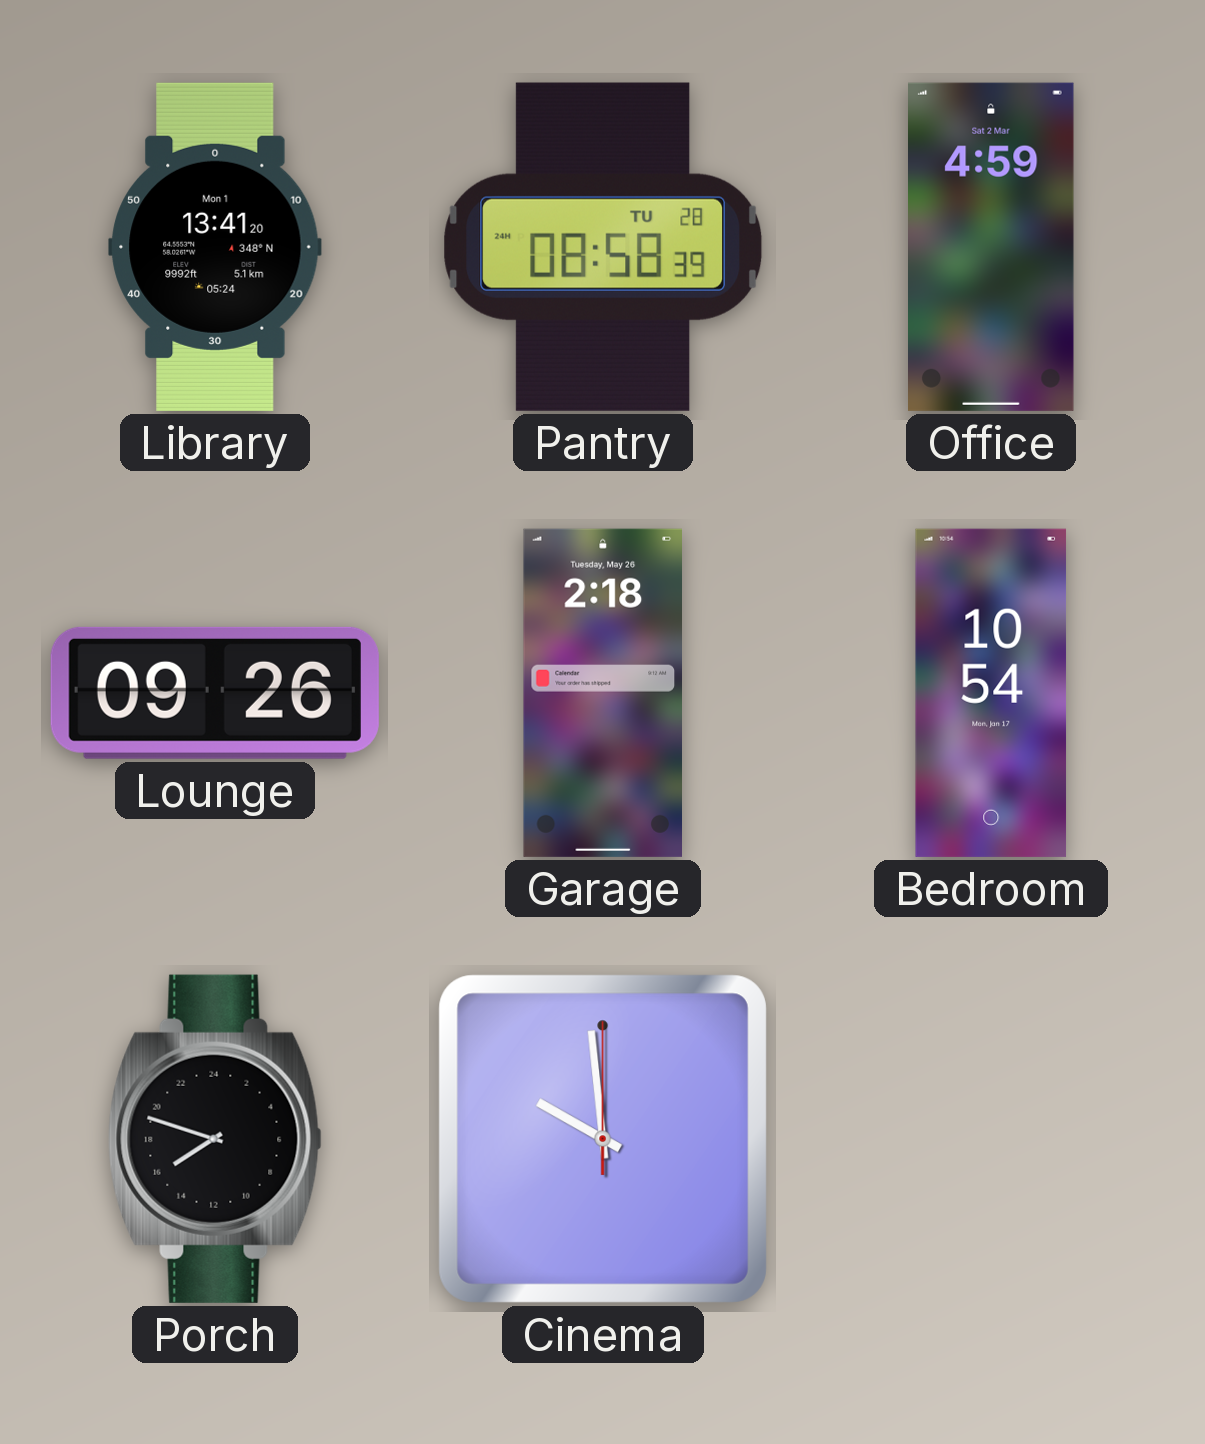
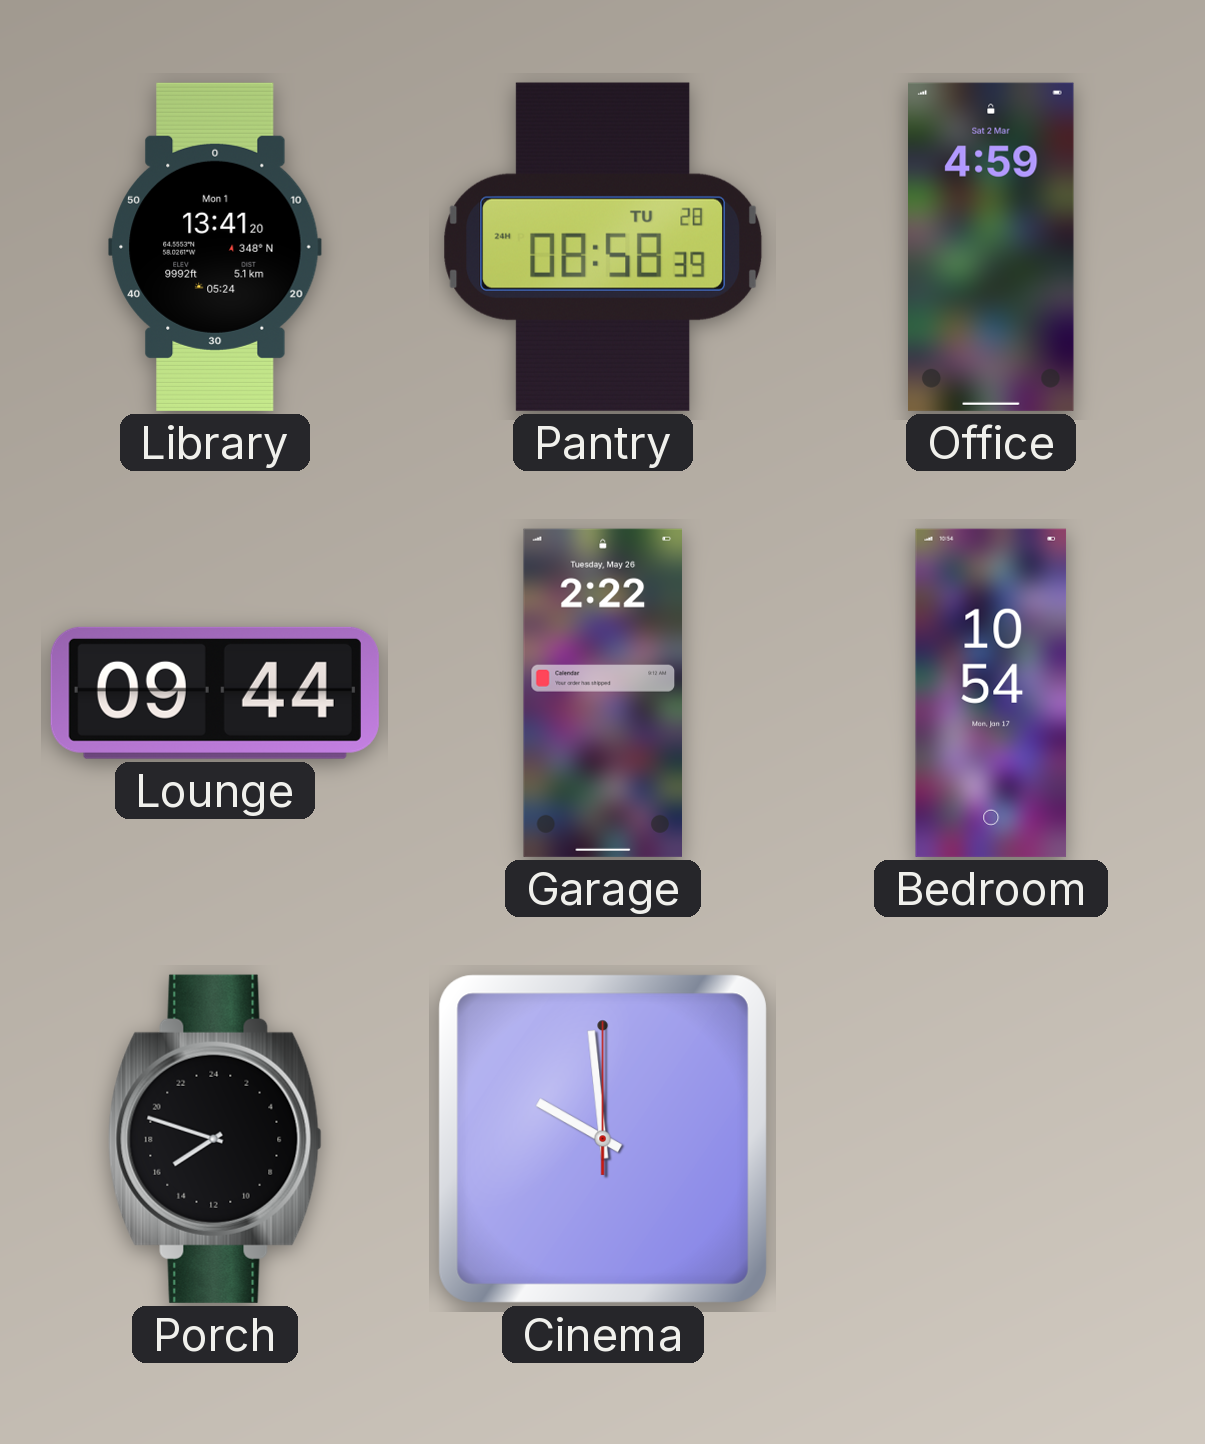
Lounge: 09:26 -> 09:44 (215, 693)
Garage: 2:18 -> 2:22 (602, 693)
